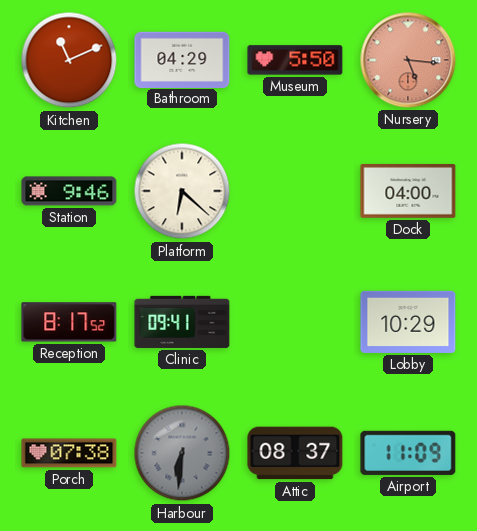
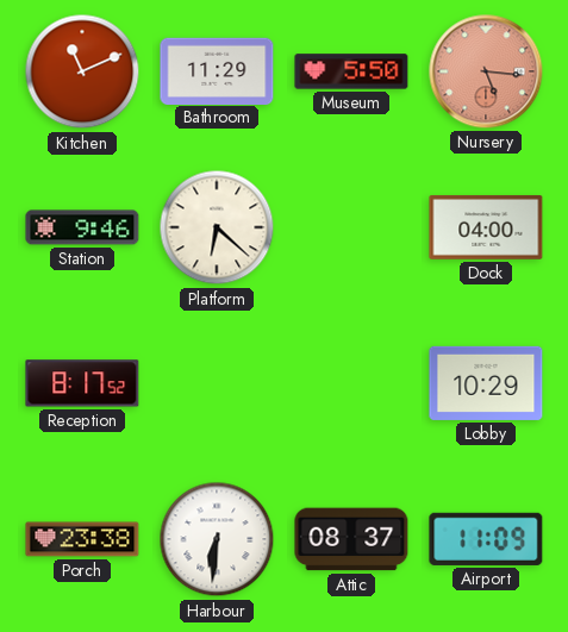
Bathroom: 04:29 -> 11:29 (217, 70)
Clinic: 09:41 -> none (182, 322)
Porch: 07:38 -> 23:38 (82, 539)
Harbour dial: grey -> white (217, 539)
